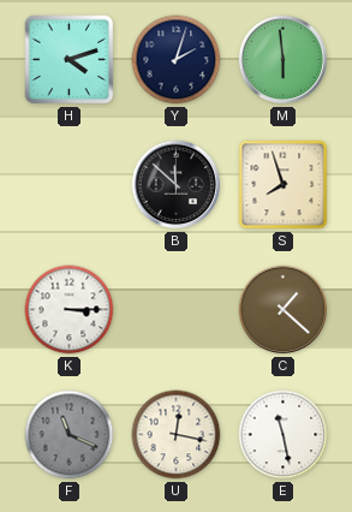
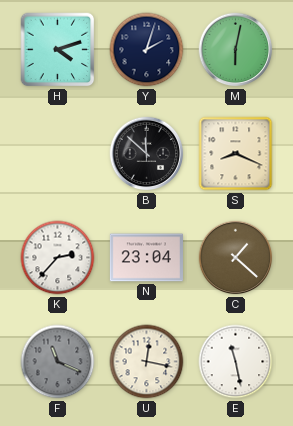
M: 5:59 -> 6:02 (236, 50)
S: 7:57 -> 8:19 (236, 154)
K: 3:15 -> 2:37 (58, 258)
N: none -> 23:04 (146, 258)
